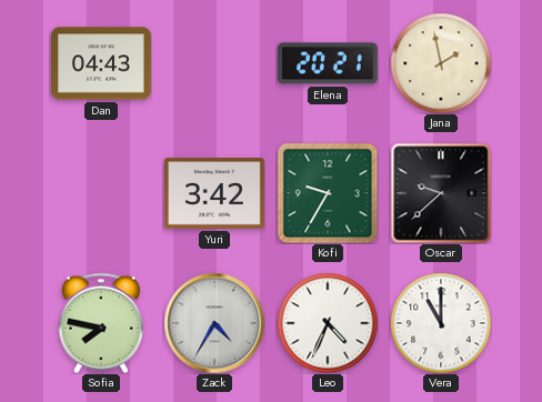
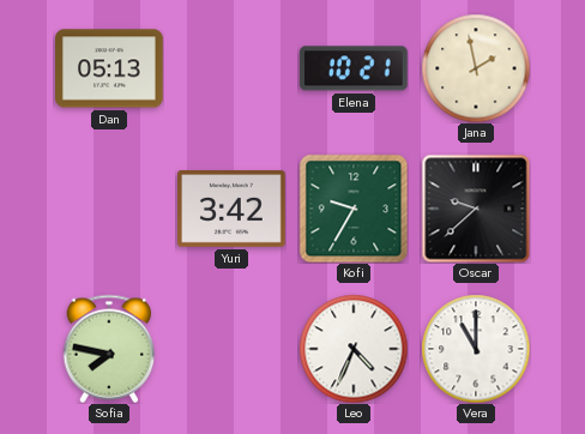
Dan: 04:43 -> 05:13 (110, 68)
Elena: 20:21 -> 10:21 (354, 68)
Zack: 4:35 -> none (214, 323)
